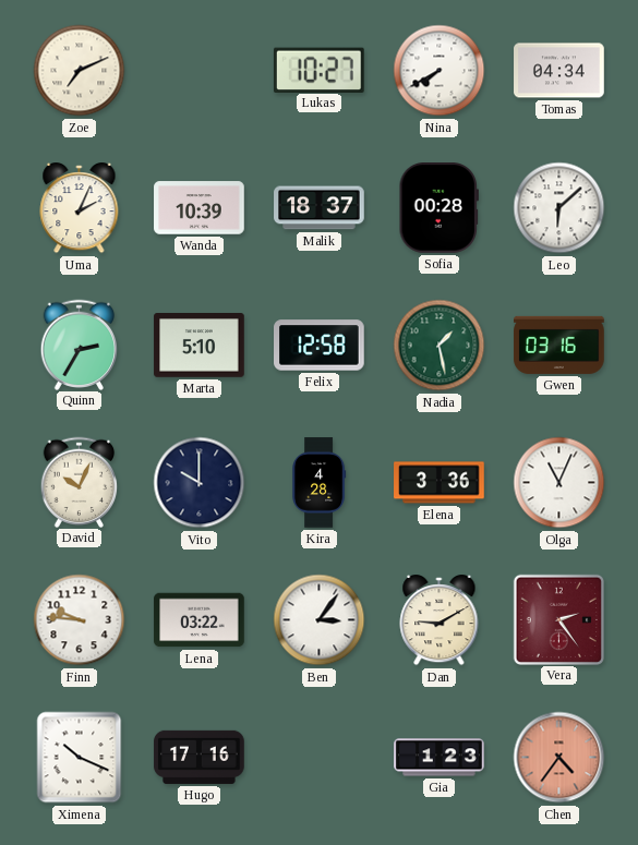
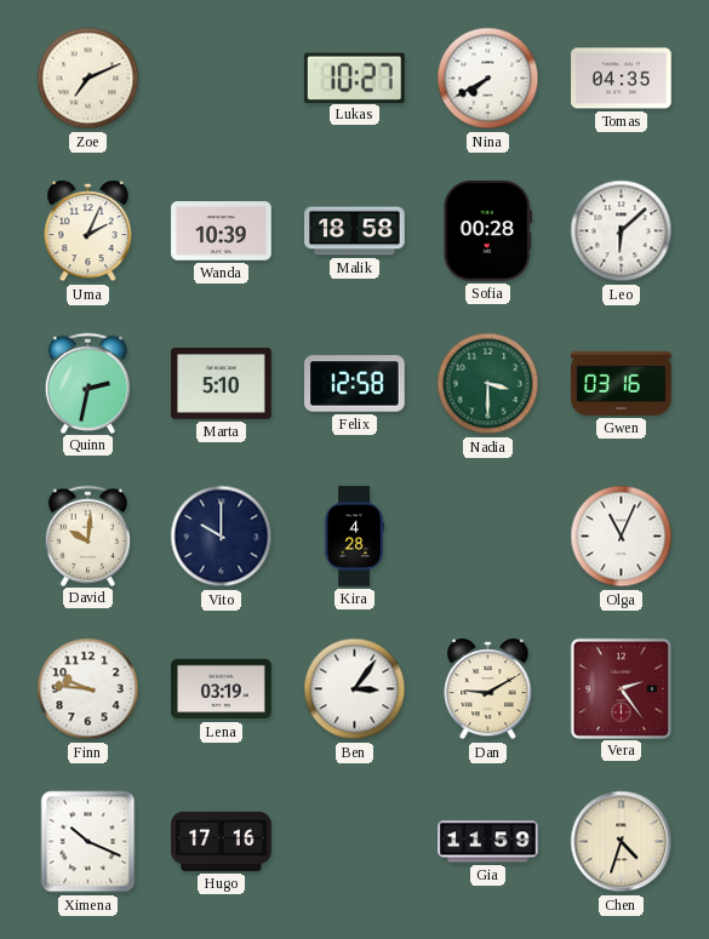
Tomas: 04:34 -> 04:35 (622, 79)
Malik: 18:37 -> 18:58 (355, 231)
Quinn: 2:35 -> 2:32 (88, 383)
Nadia: 1:28 -> 3:30 (488, 384)
David: 10:04 -> 10:01 (88, 536)
Elena: 3:36 -> none (440, 483)
Lena: 03:22 -> 03:19 (222, 689)
Gia: 1:23 -> 11:59 (488, 842)
Chen: 4:36 -> 4:33 (622, 842)
Chen dial: salmon -> cream (622, 842)
